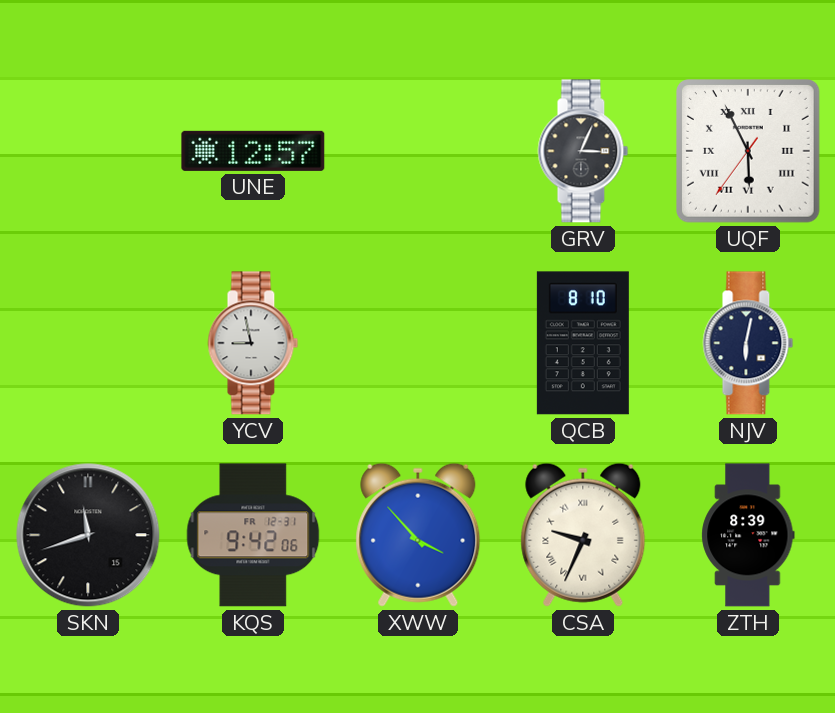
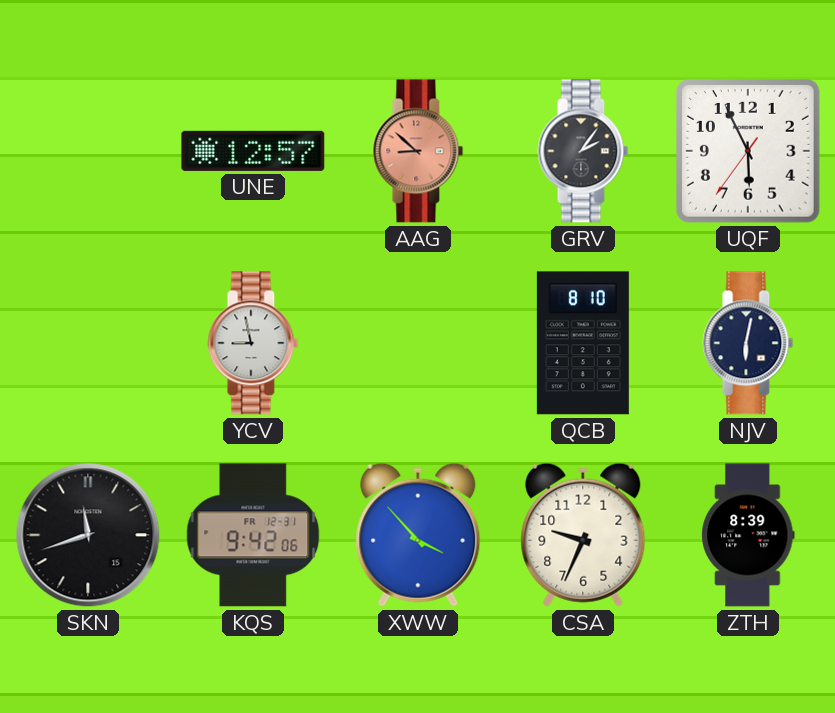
AAG: none -> 8:52 (418, 151)
GRV: 3:04 -> 2:06 (583, 151)
UQF numerals: Roman -> Arabic (749, 152)
CSA numerals: Roman -> Arabic (583, 535)
